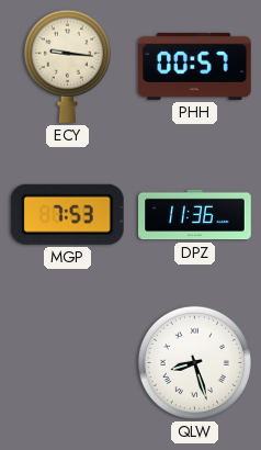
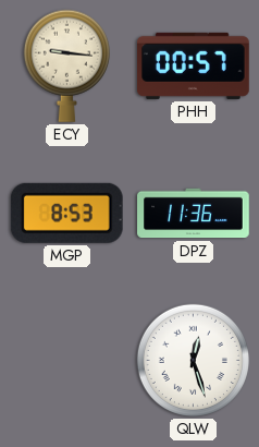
MGP: 7:53 -> 8:53 (66, 213)
QLW: 8:27 -> 12:27 (193, 360)
